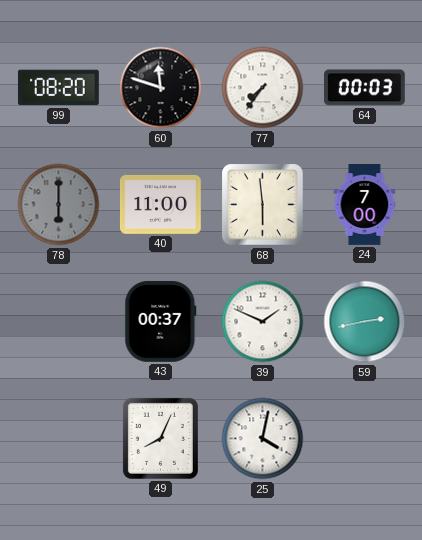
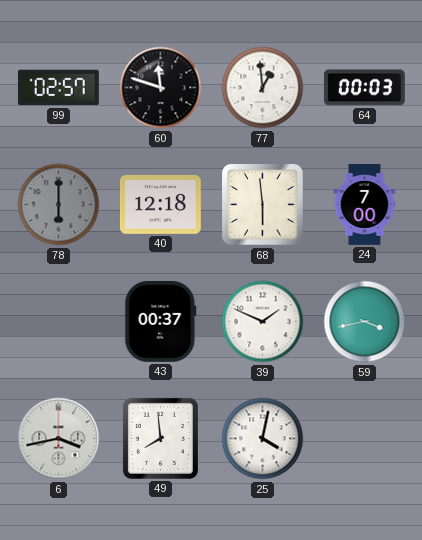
99: 08:20 -> 02:57 (58, 88)
77: 7:36 -> 12:59 (263, 88)
40: 11:00 -> 12:18 (160, 204)
59: 2:43 -> 3:43 (365, 322)
6: none -> 3:43 (59, 439)
49: 8:04 -> 7:59 (160, 438)
